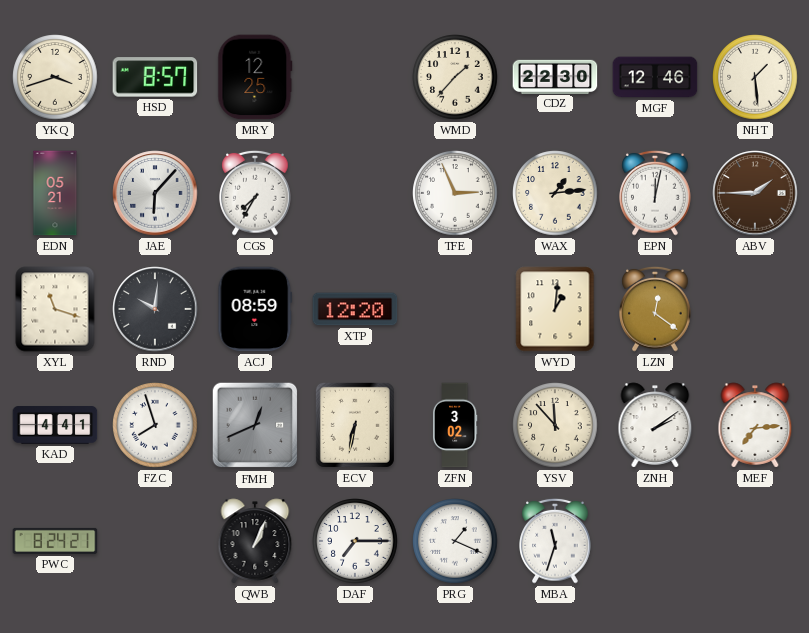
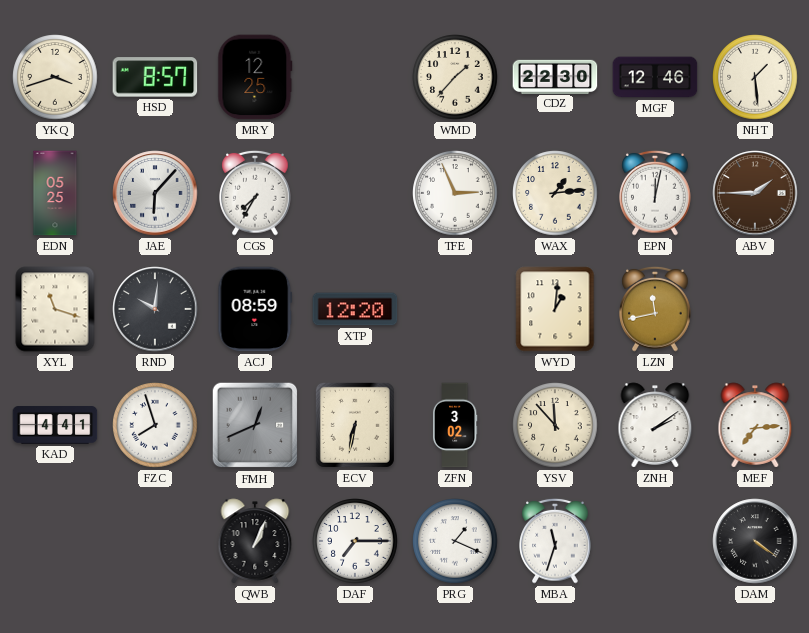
EDN: 05:21 -> 05:25 (55, 193)
LZN: 12:21 -> 11:43 (655, 309)
PWC: 8:24 -> none (55, 541)
DAM: none -> 4:21 (755, 541)
